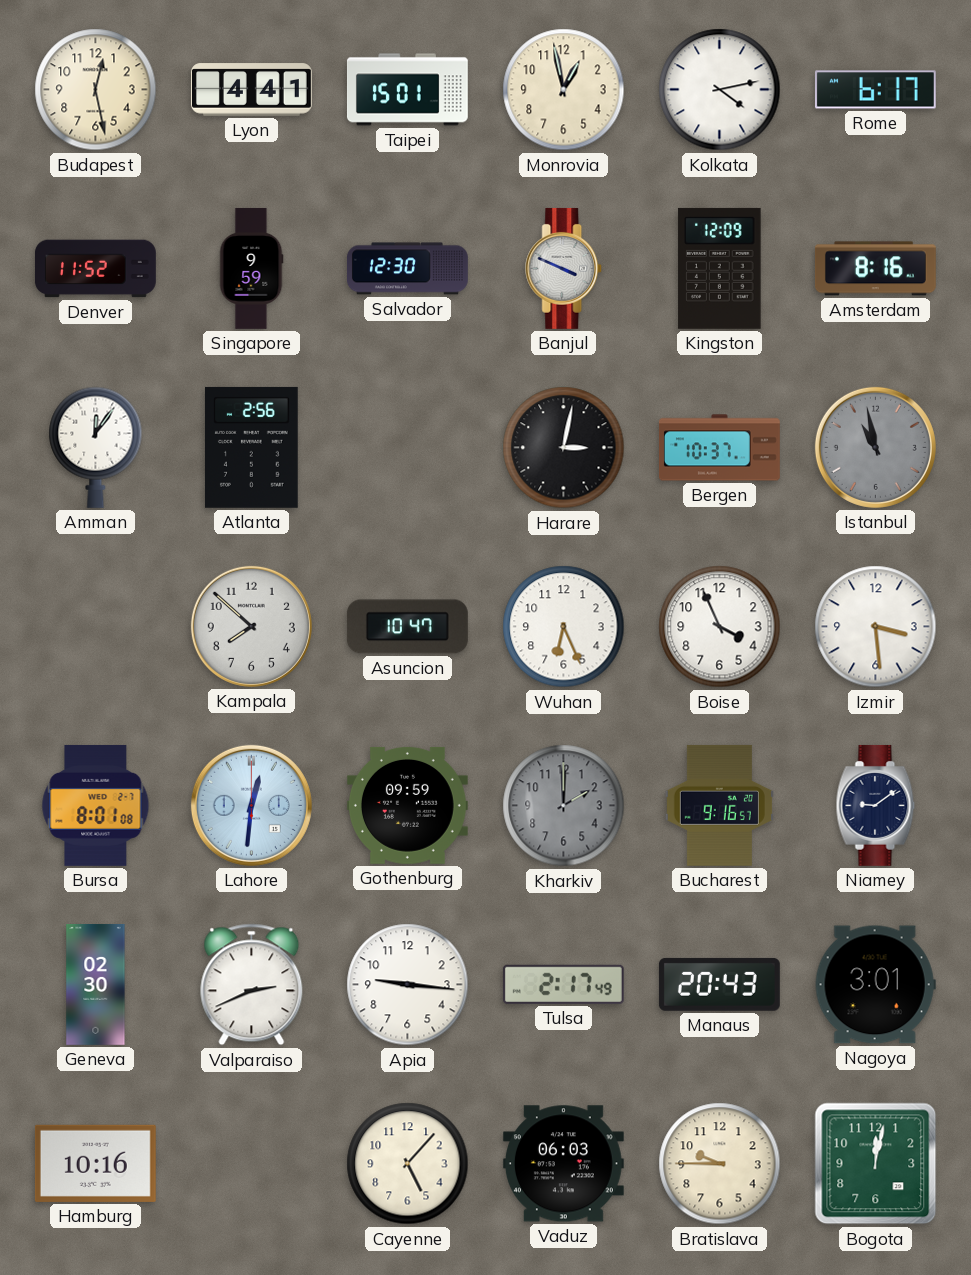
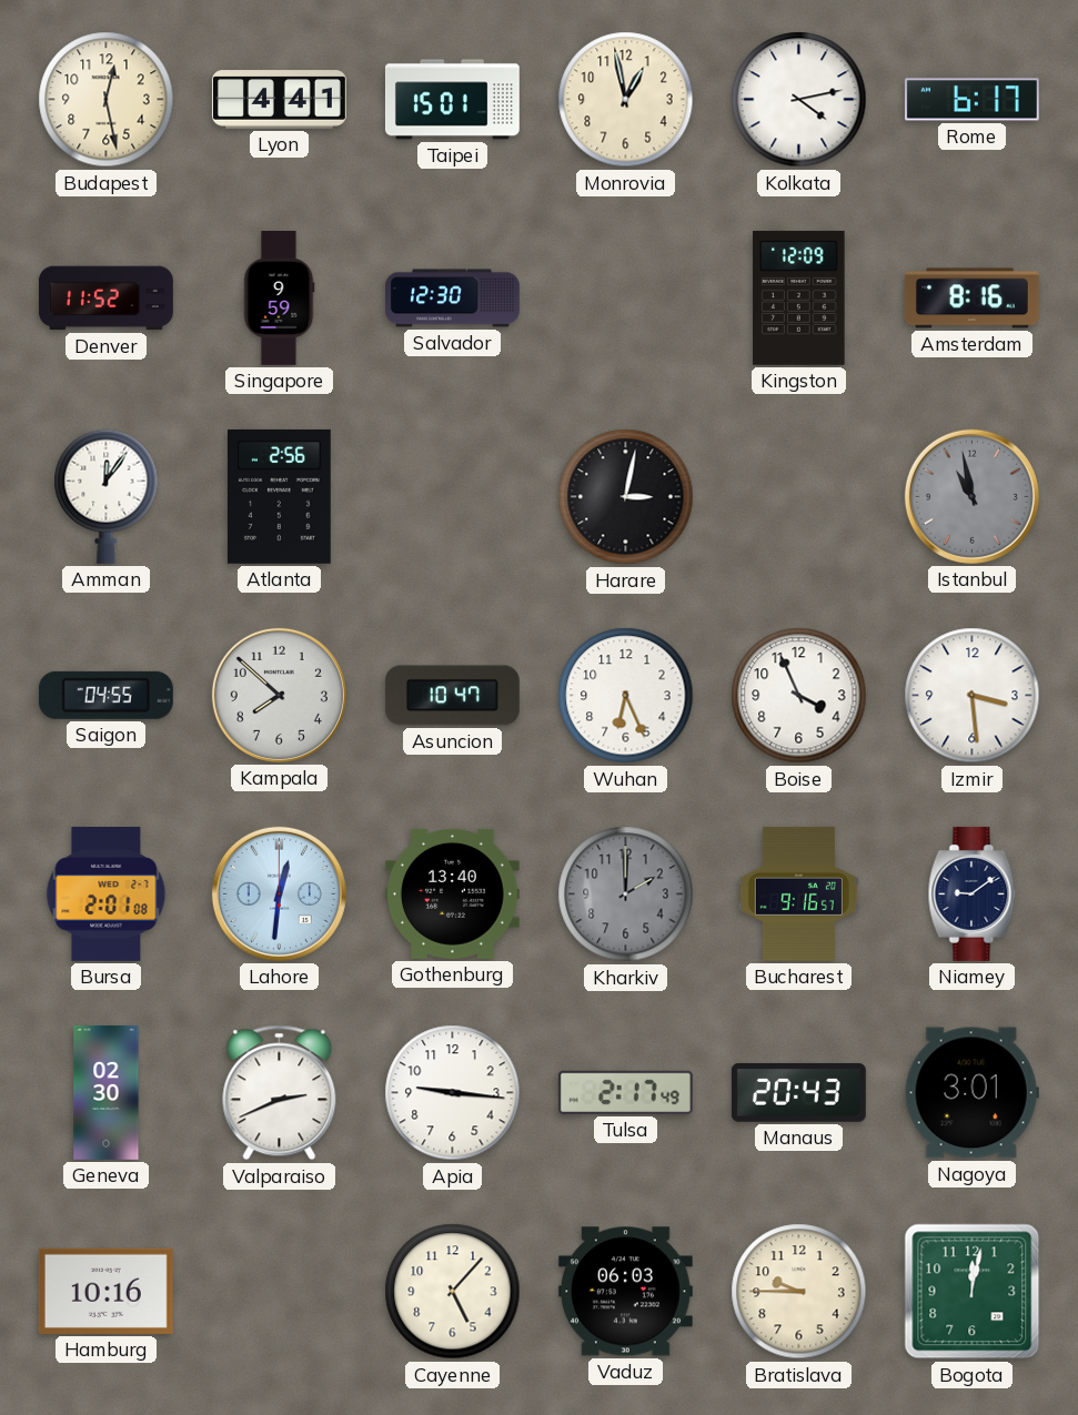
Banjul: 3:49 -> none (564, 268)
Bergen: 10:37 -> none (719, 448)
Saigon: none -> 04:55 (105, 695)
Bursa: 8:01 -> 2:01 (107, 893)
Gothenburg: 09:59 -> 13:40 (452, 893)
